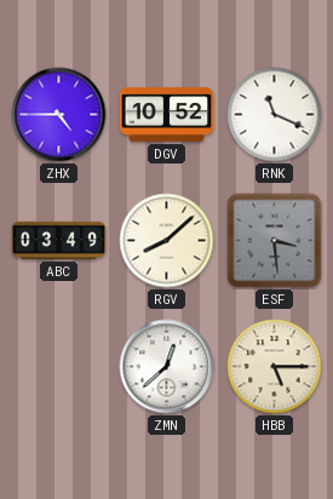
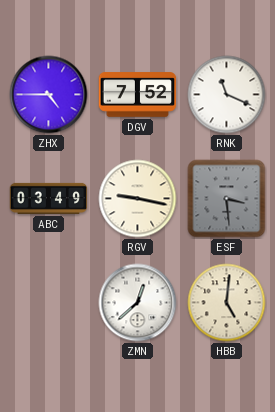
DGV: 10:52 -> 7:52 (138, 95)
RGV: 8:08 -> 9:17 (138, 199)
HBB: 5:15 -> 5:01 (227, 303)
